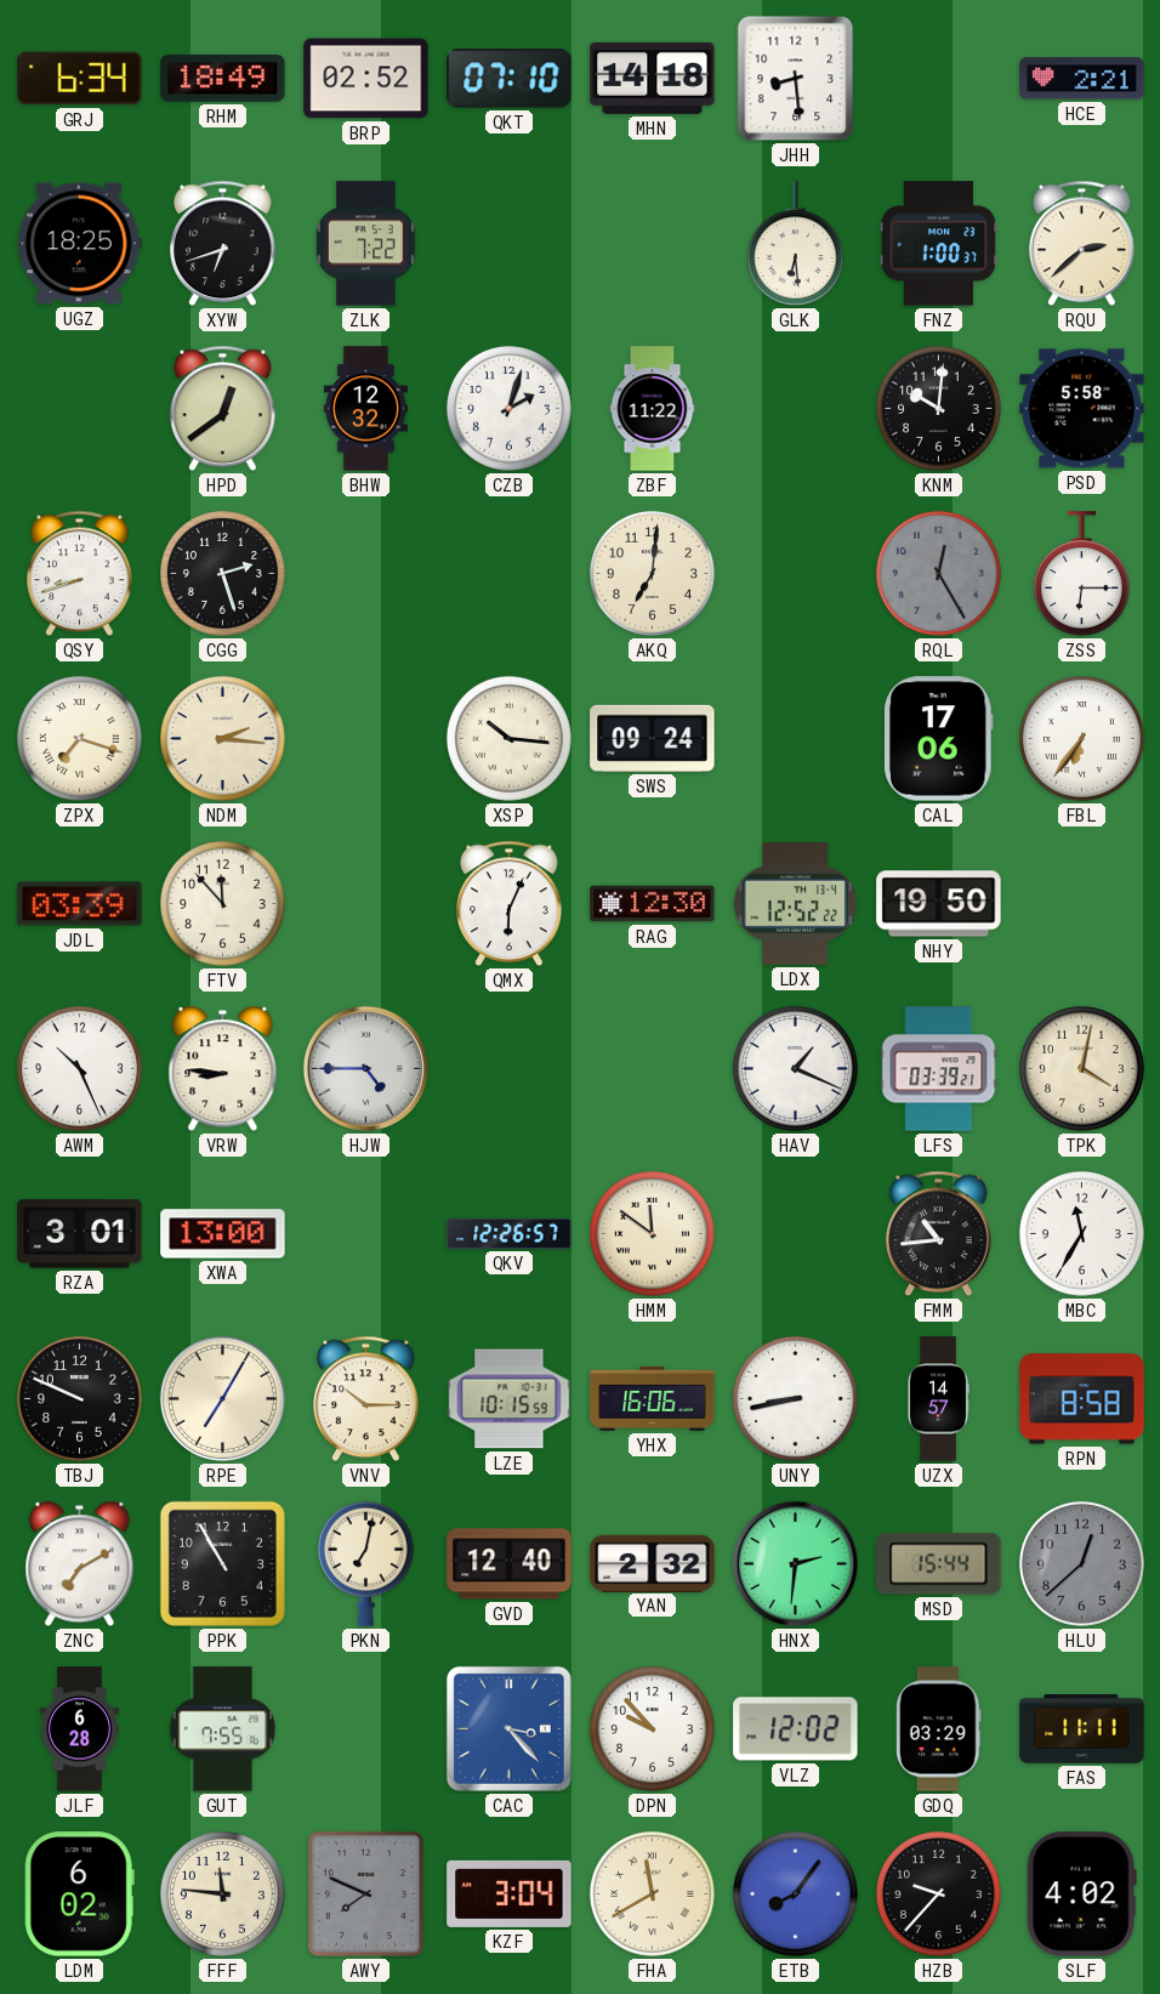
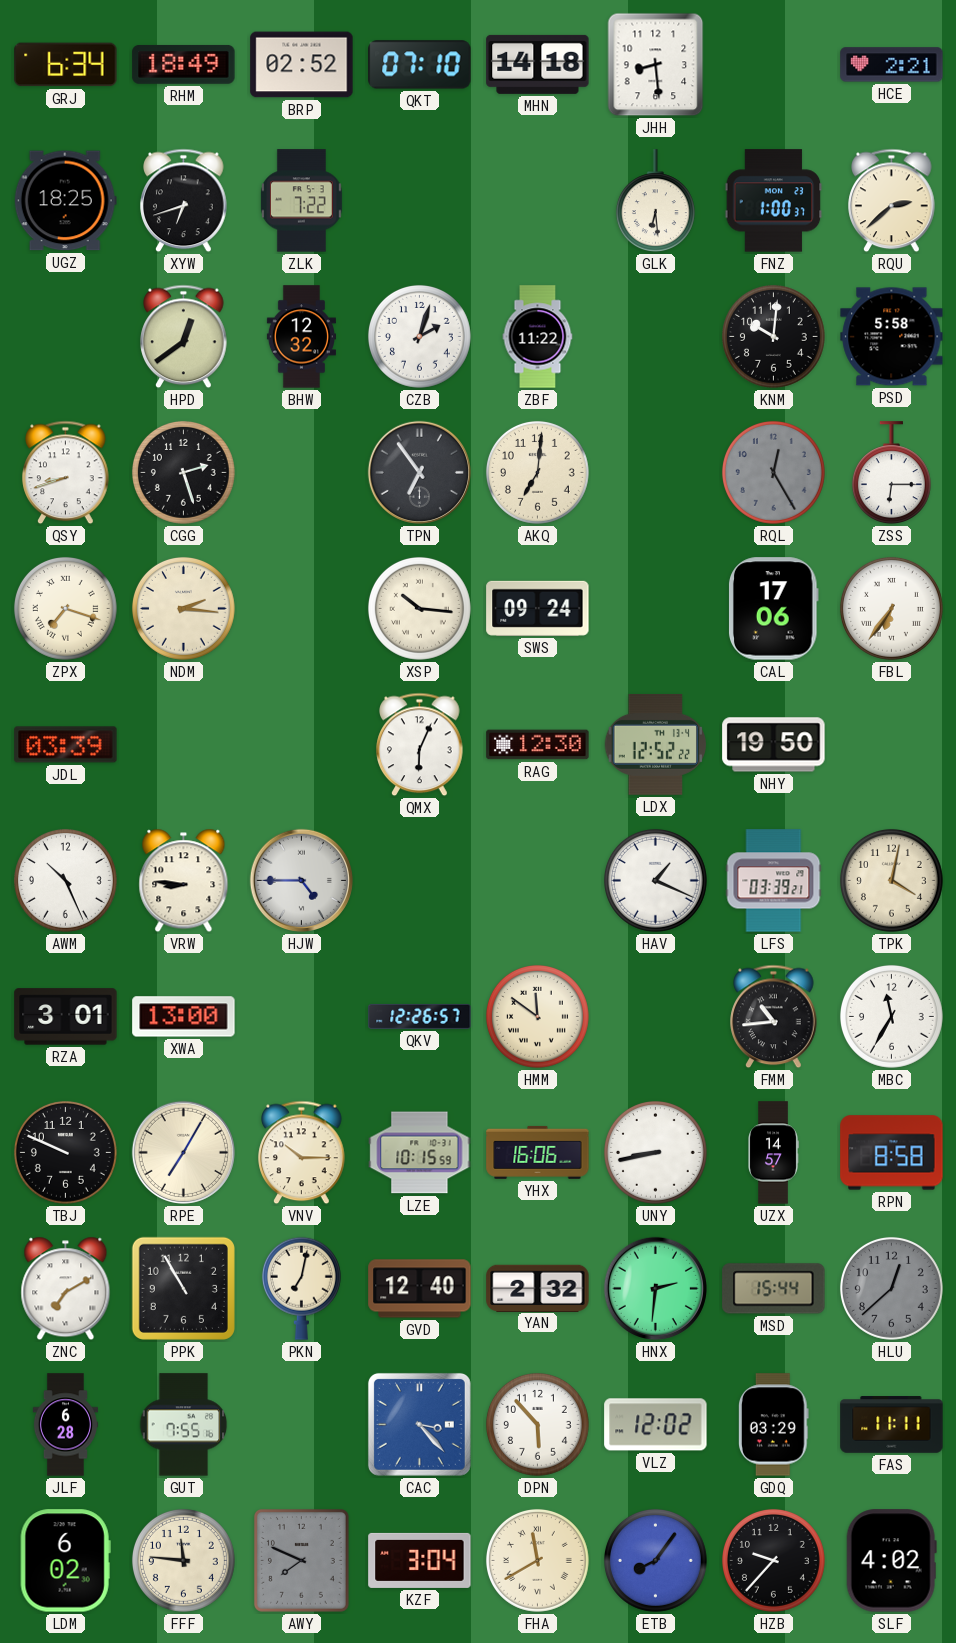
TPN: none -> 6:54 (419, 472)
FTV: 11:53 -> none (222, 903)
DPN: 9:53 -> 5:53 (537, 1424)
